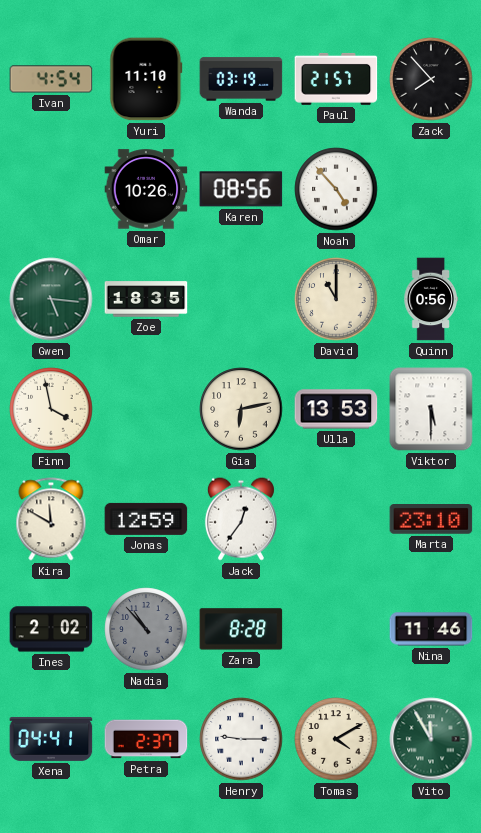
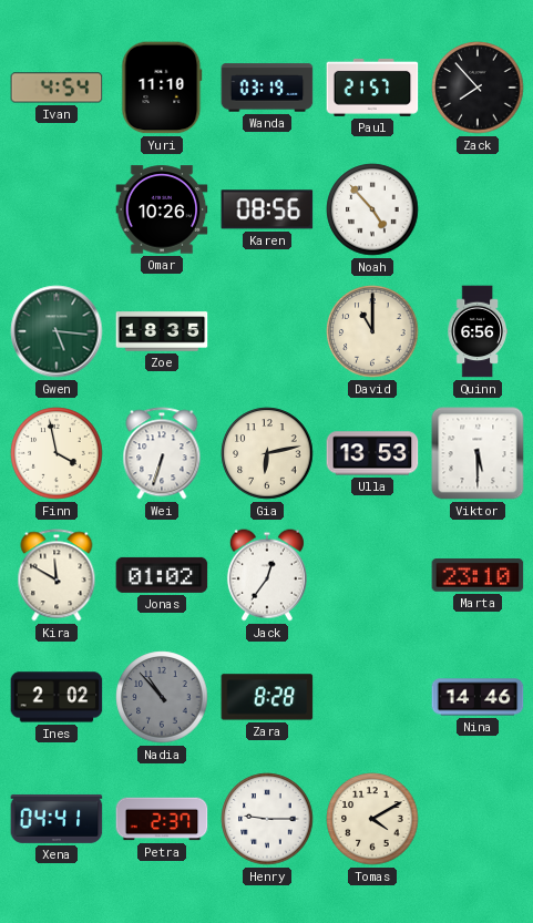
Quinn: 0:56 -> 6:56 (478, 331)
Wei: none -> 6:33 (162, 453)
Jonas: 12:59 -> 01:02 (162, 575)
Nina: 11:46 -> 14:46 (478, 697)
Vito: 11:55 -> none (431, 739)
